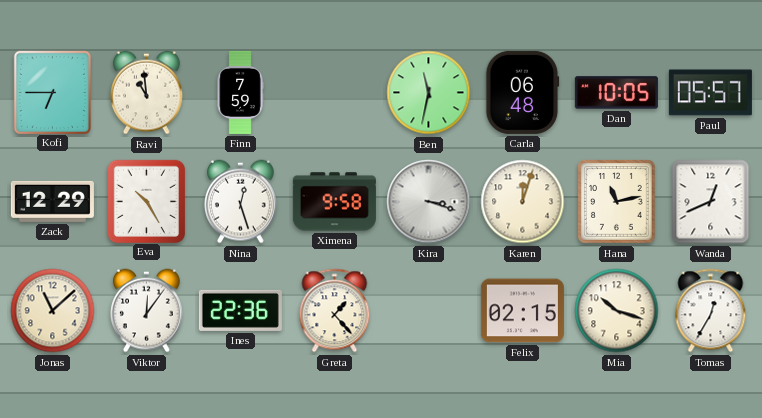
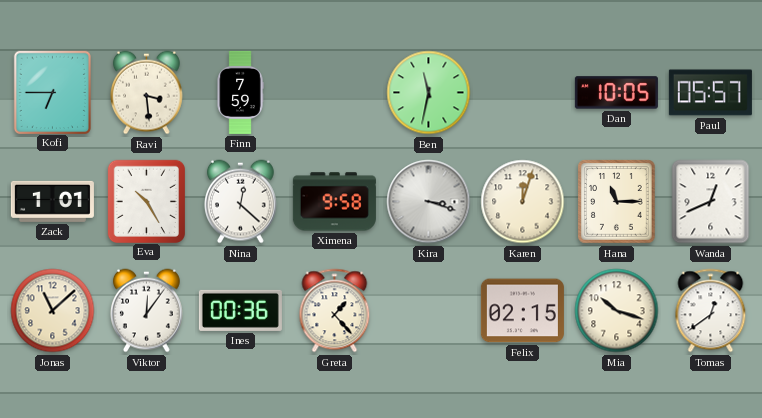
Ravi: 10:59 -> 3:29 (147, 93)
Carla: 06:48 -> none (523, 92)
Zack: 12:29 -> 1:01 (52, 201)
Nina: 12:27 -> 12:22 (241, 202)
Hana: 11:13 -> 11:15 (617, 202)
Ines: 22:36 -> 00:36 (240, 310)
Tomas: 12:35 -> 12:39 (711, 311)
